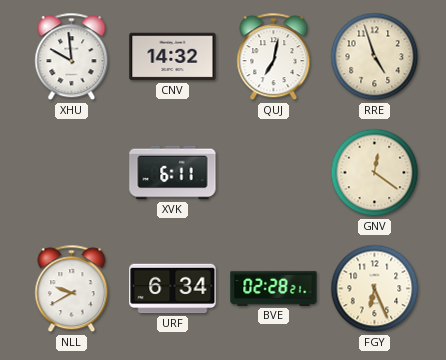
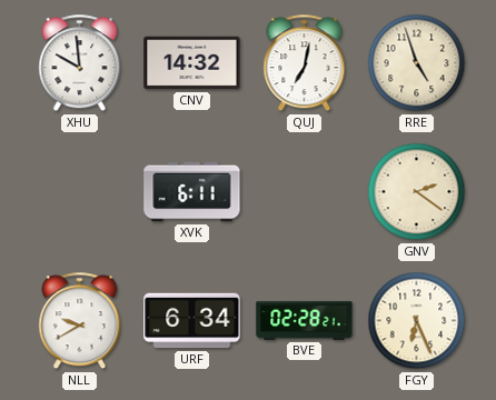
GNV: 12:21 -> 2:21 (417, 192)
